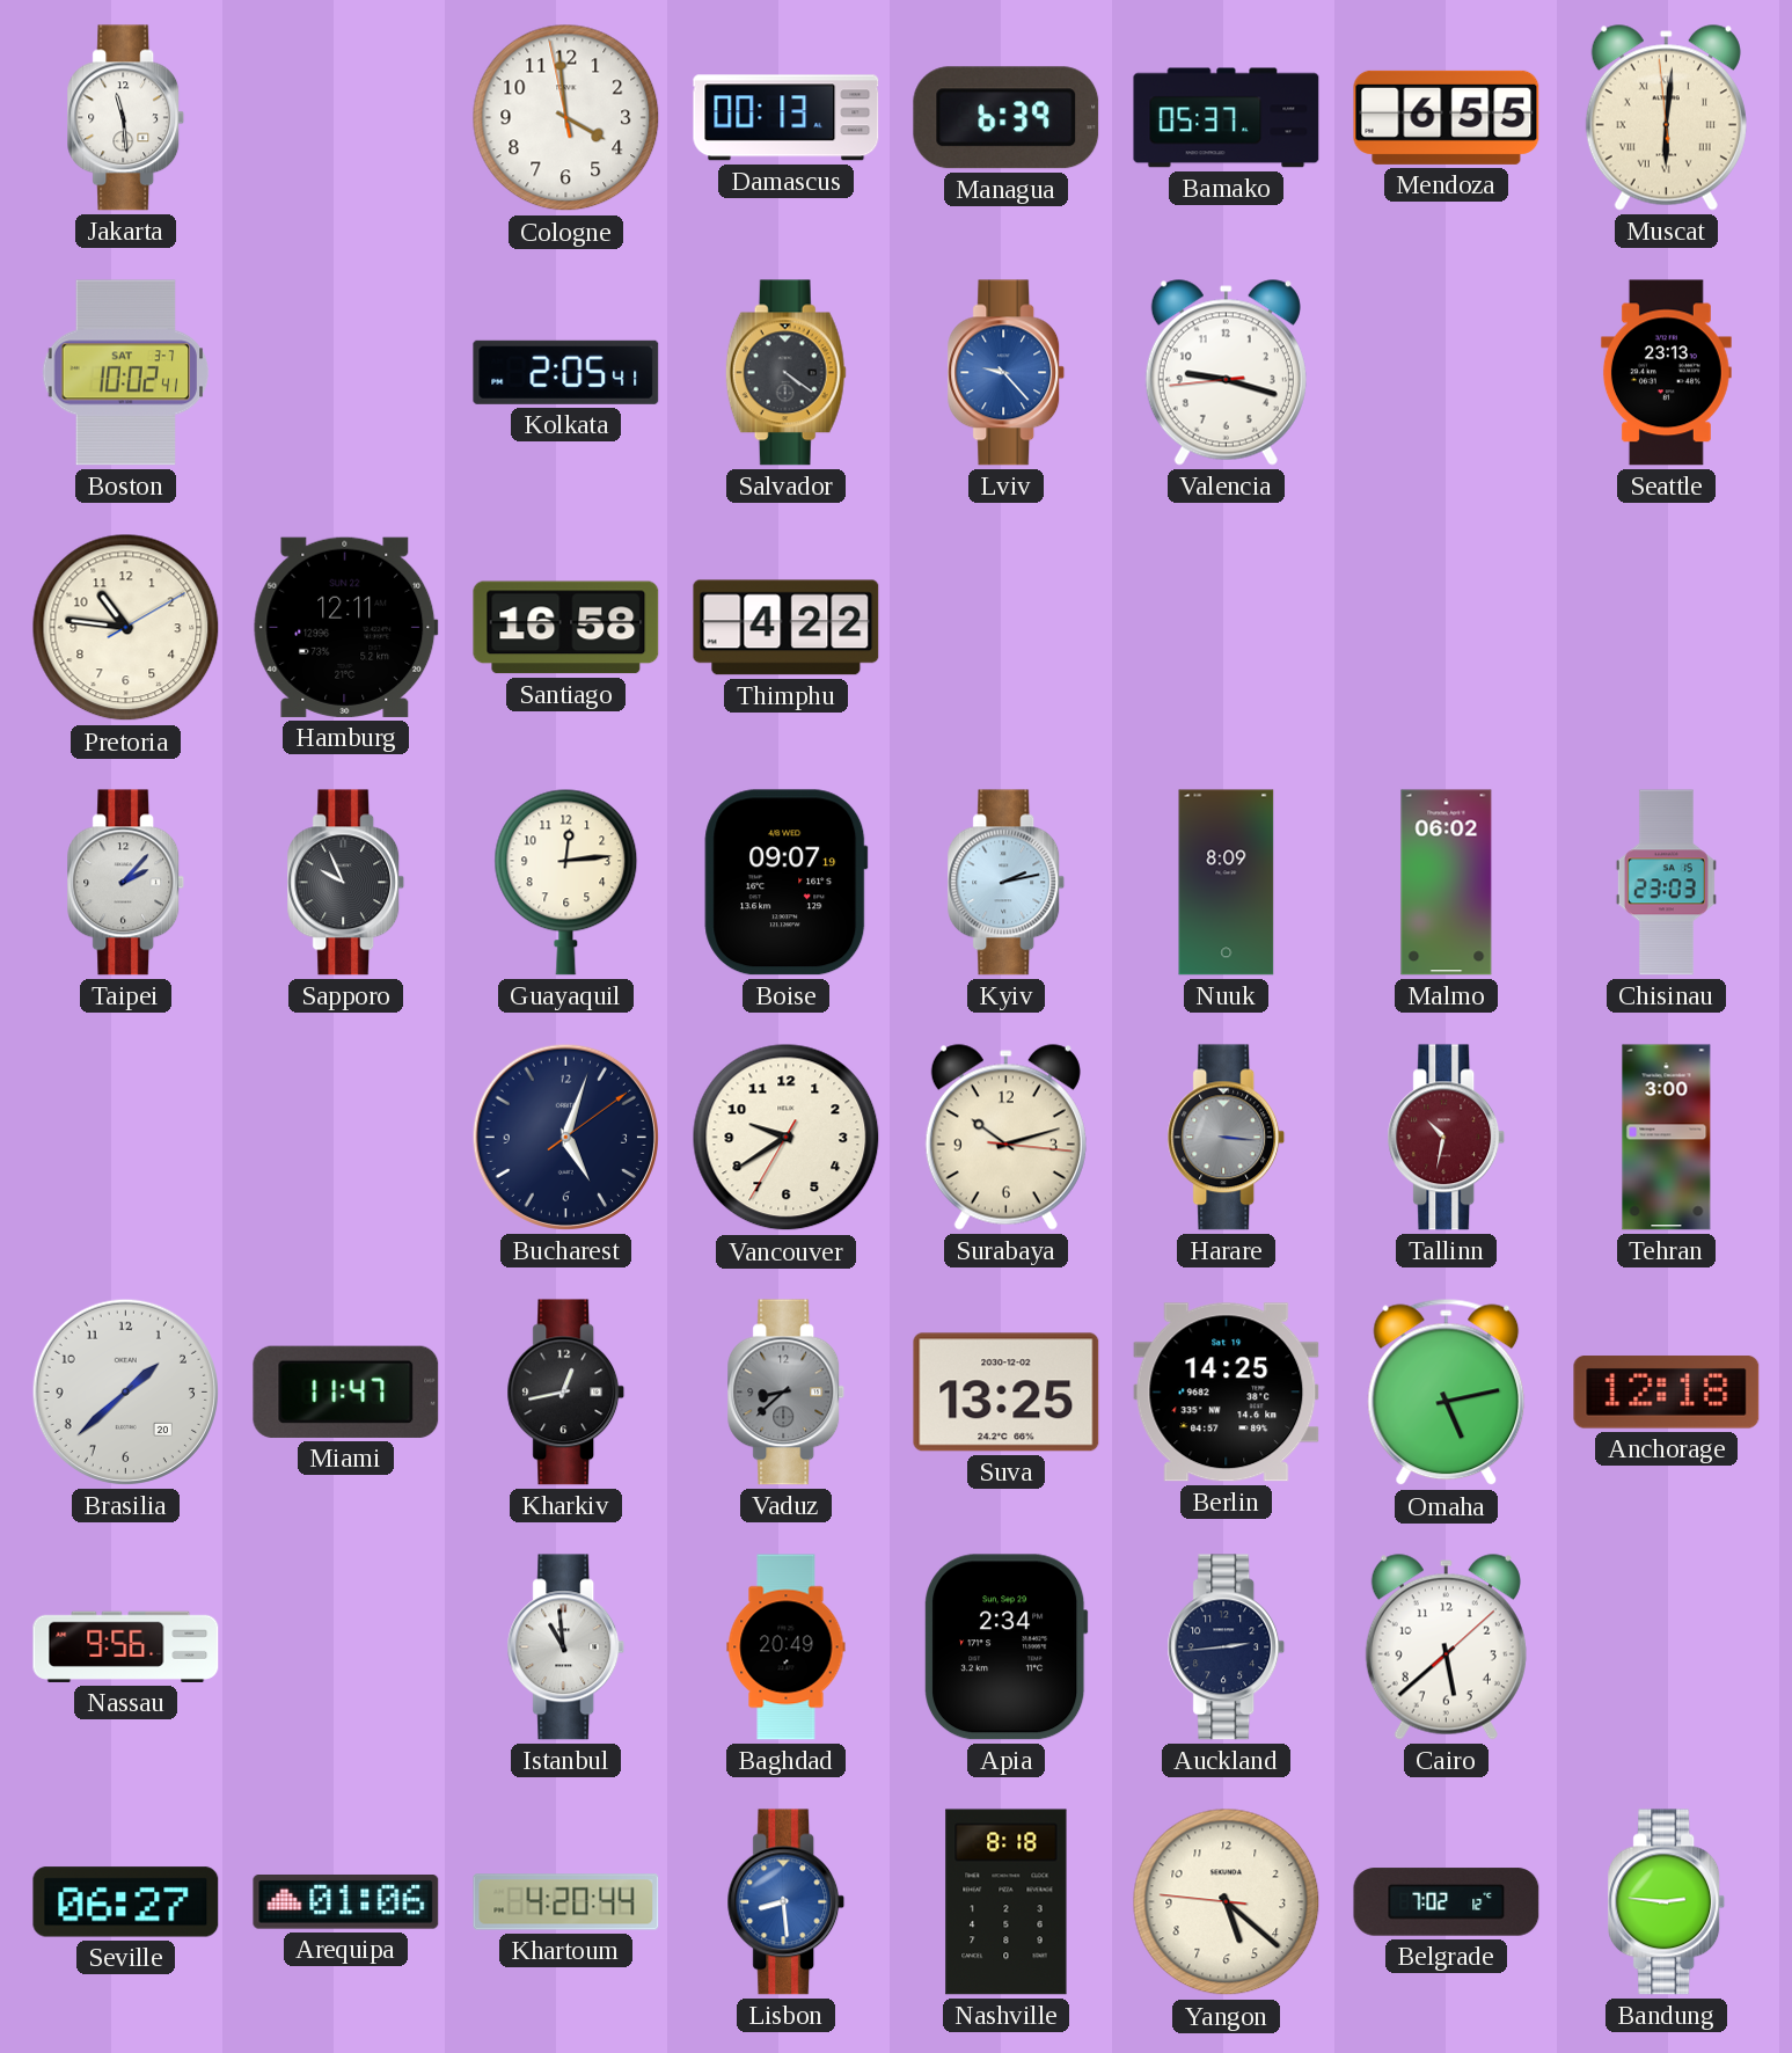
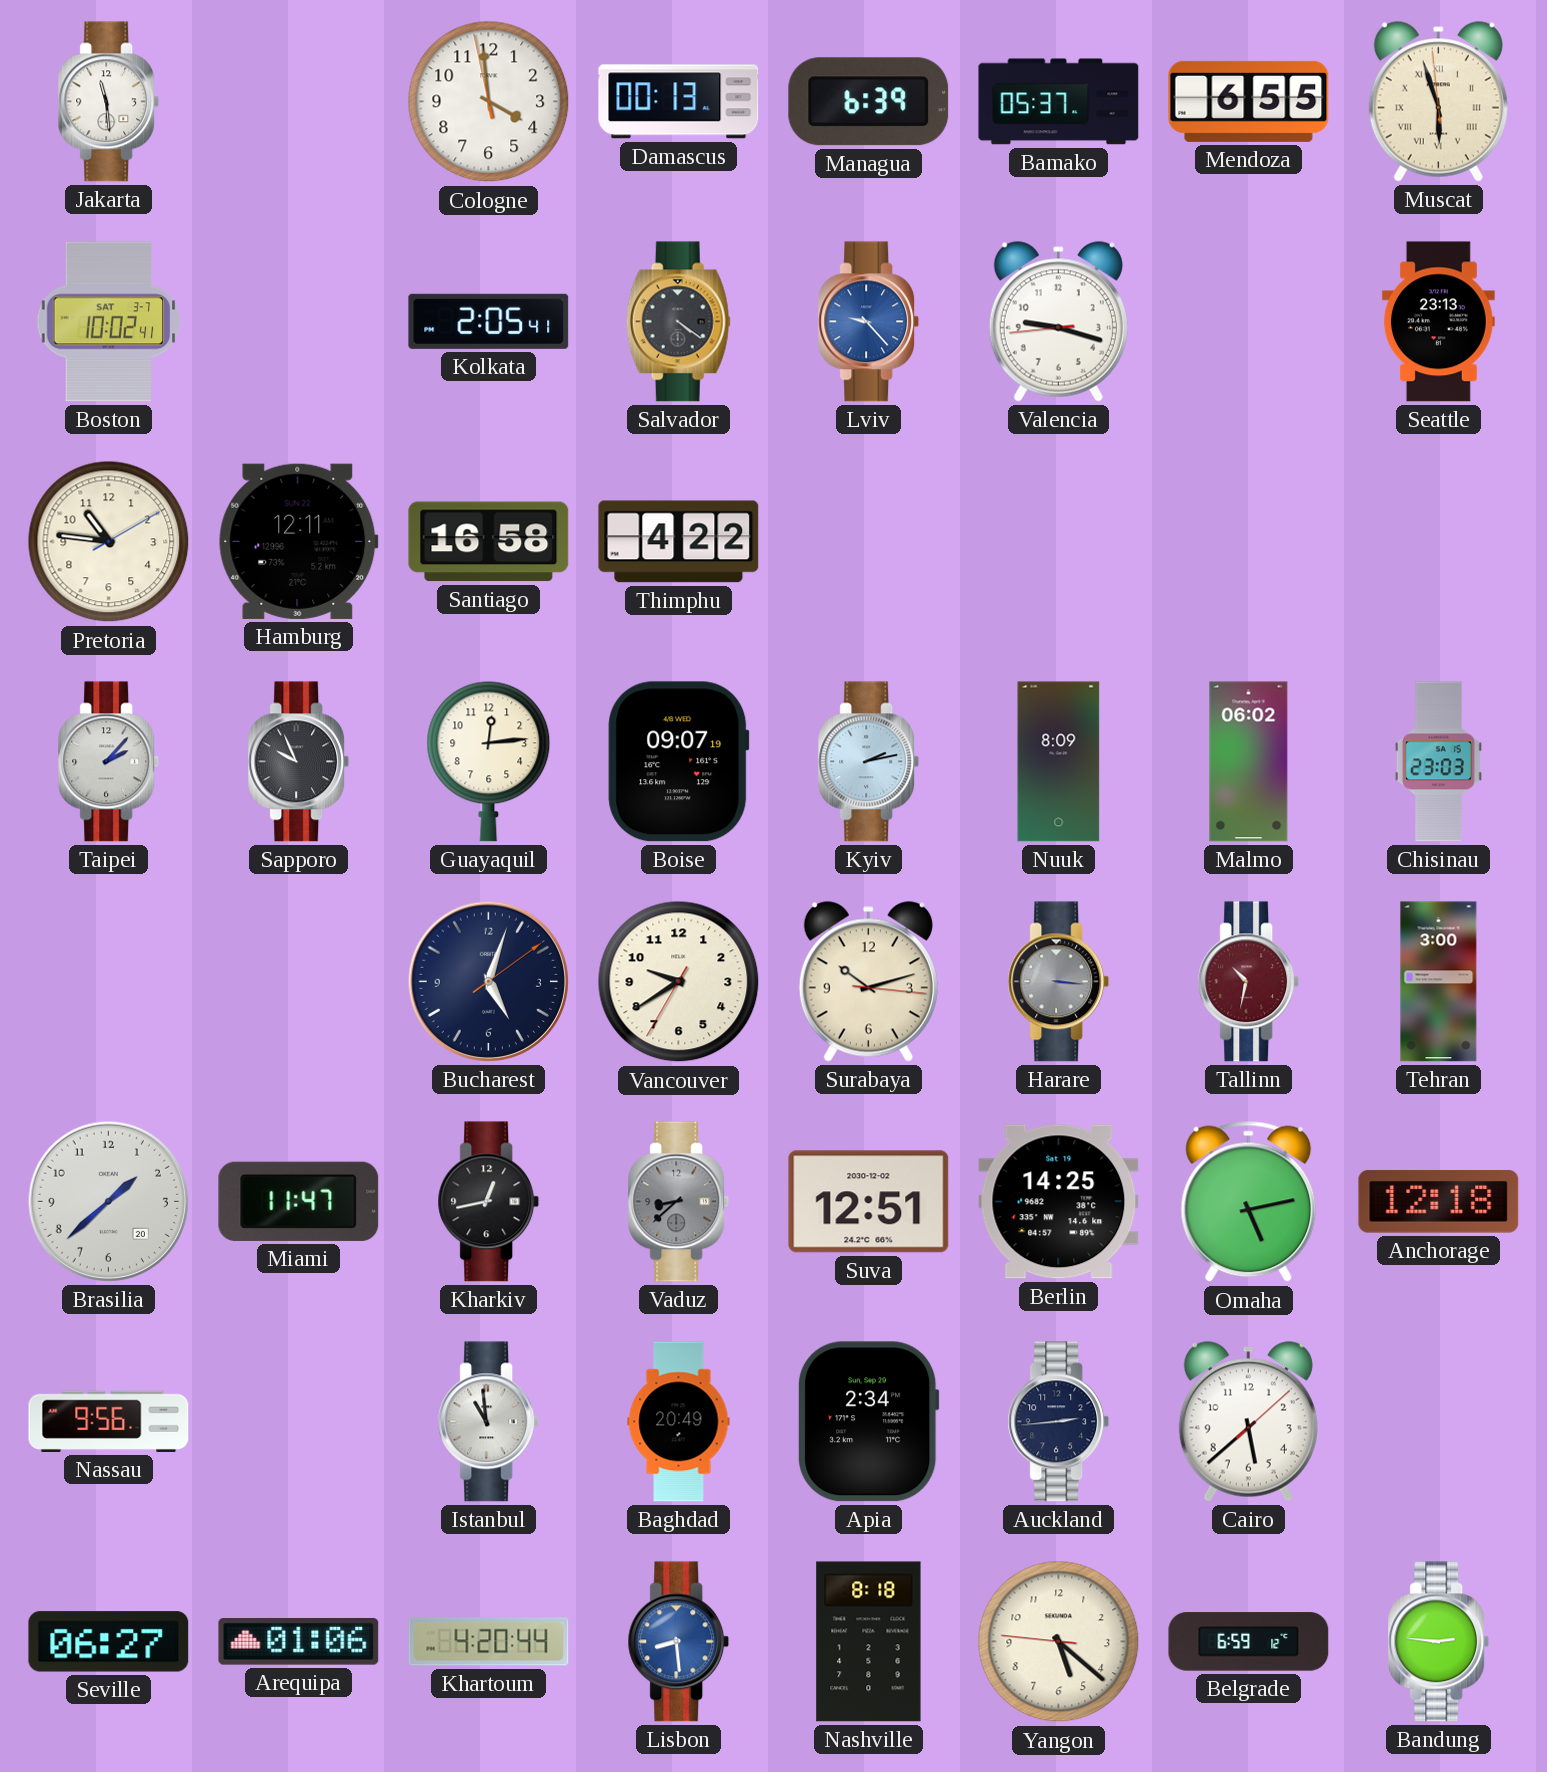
Muscat: 6:00 -> 5:56 (1438, 102)
Suva: 13:25 -> 12:51 (869, 1202)
Belgrade: 7:02 -> 6:59 (1249, 1642)
